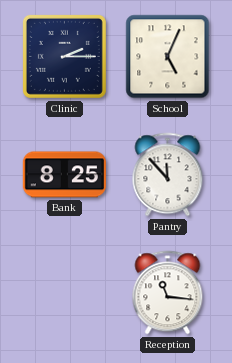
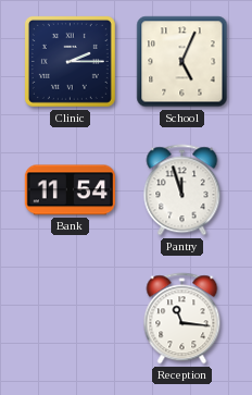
Bank: 8:25 -> 11:54 (70, 190)
Pantry: 11:53 -> 11:57 (182, 190)
